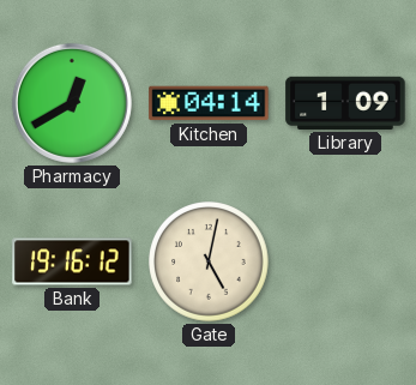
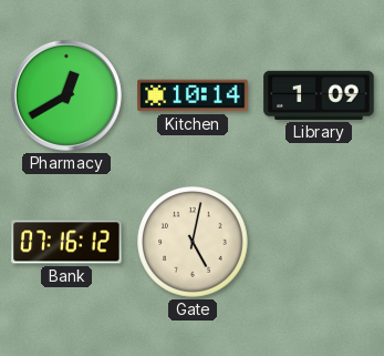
Kitchen: 04:14 -> 10:14 (193, 95)
Bank: 19:16 -> 07:16 (66, 242)
